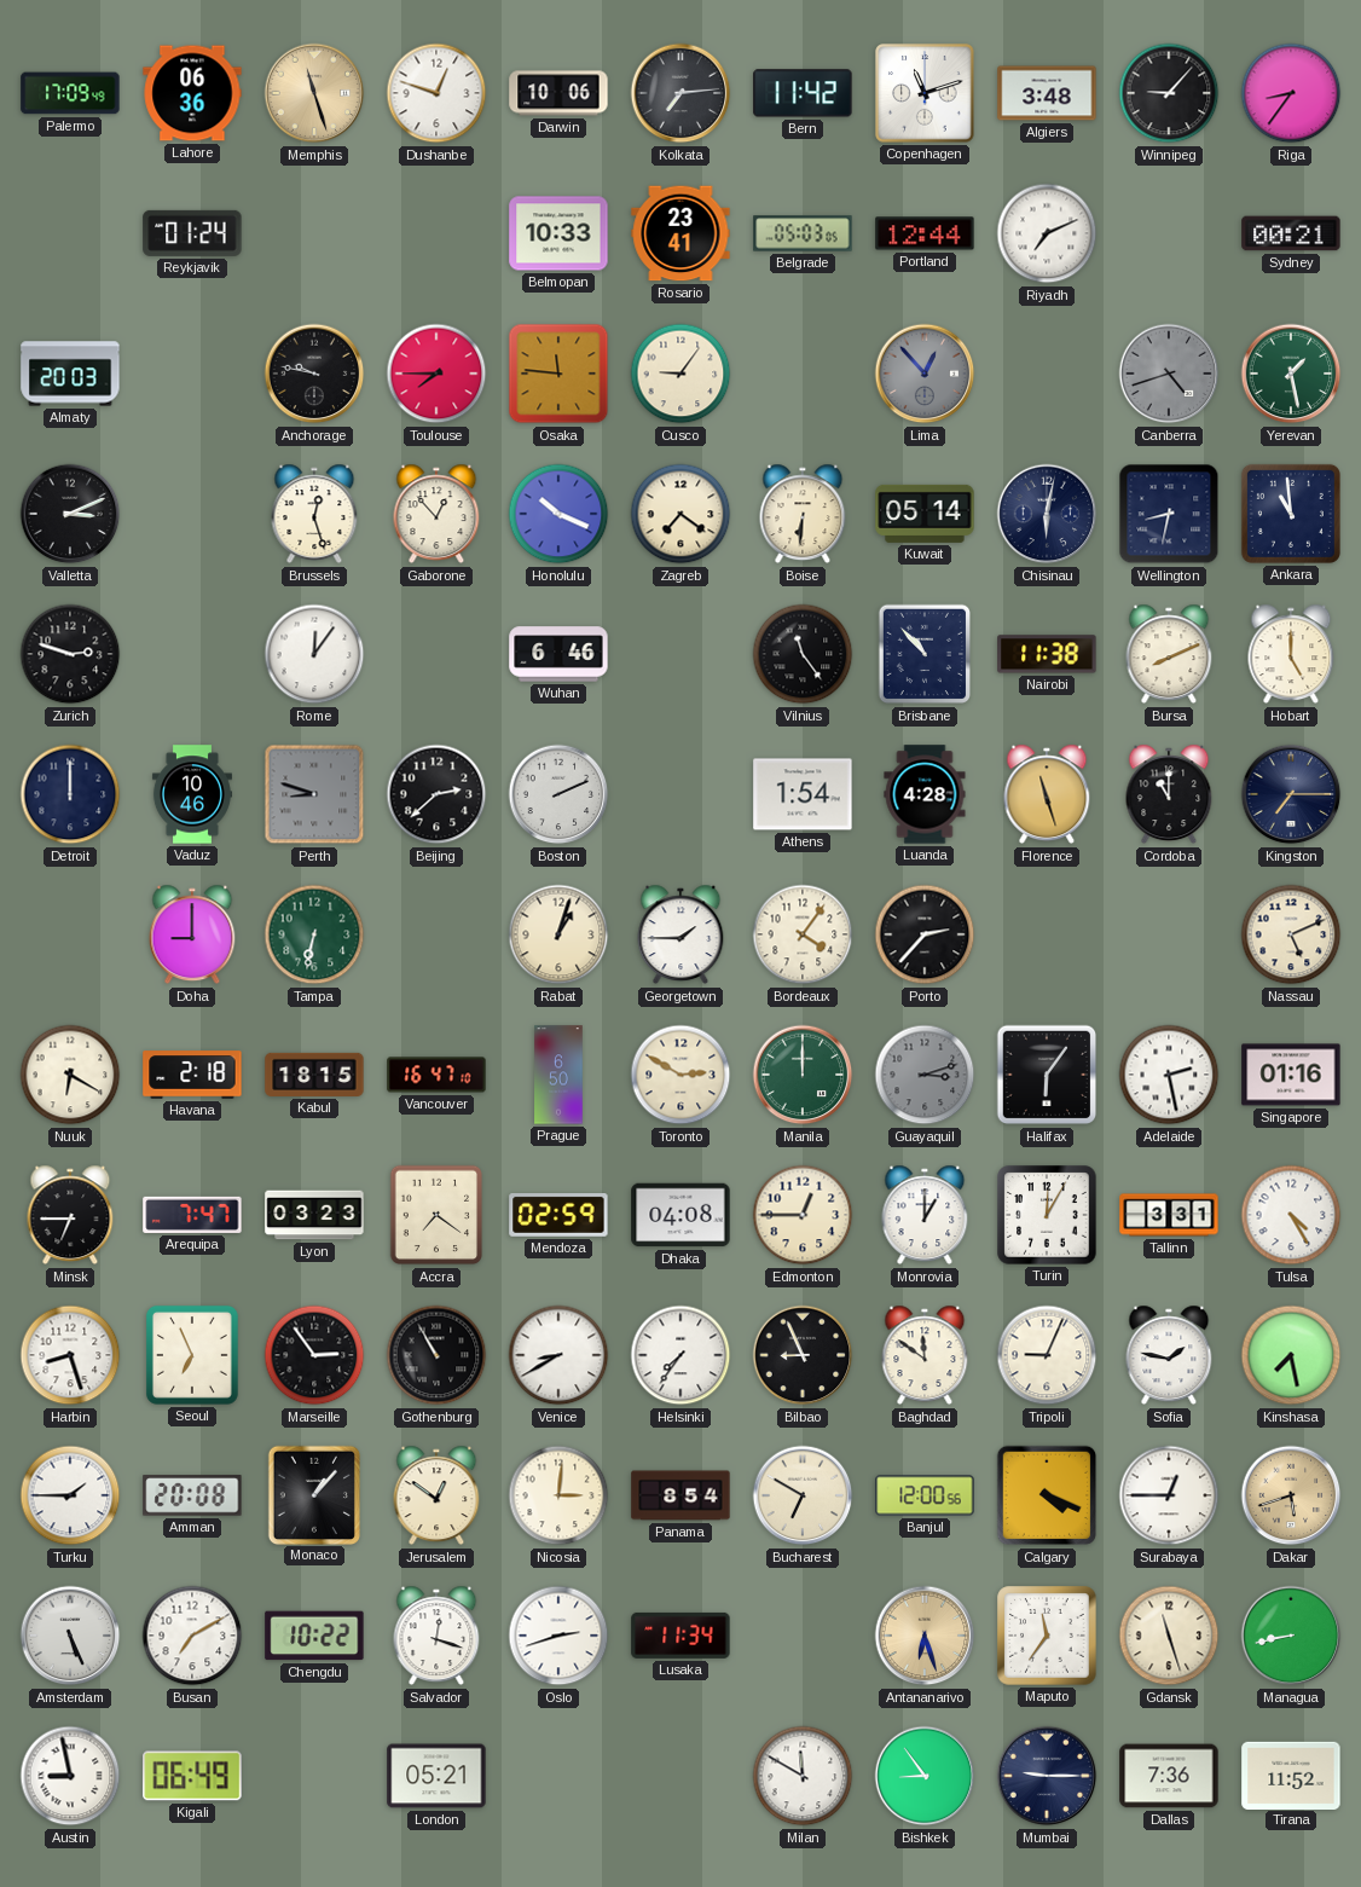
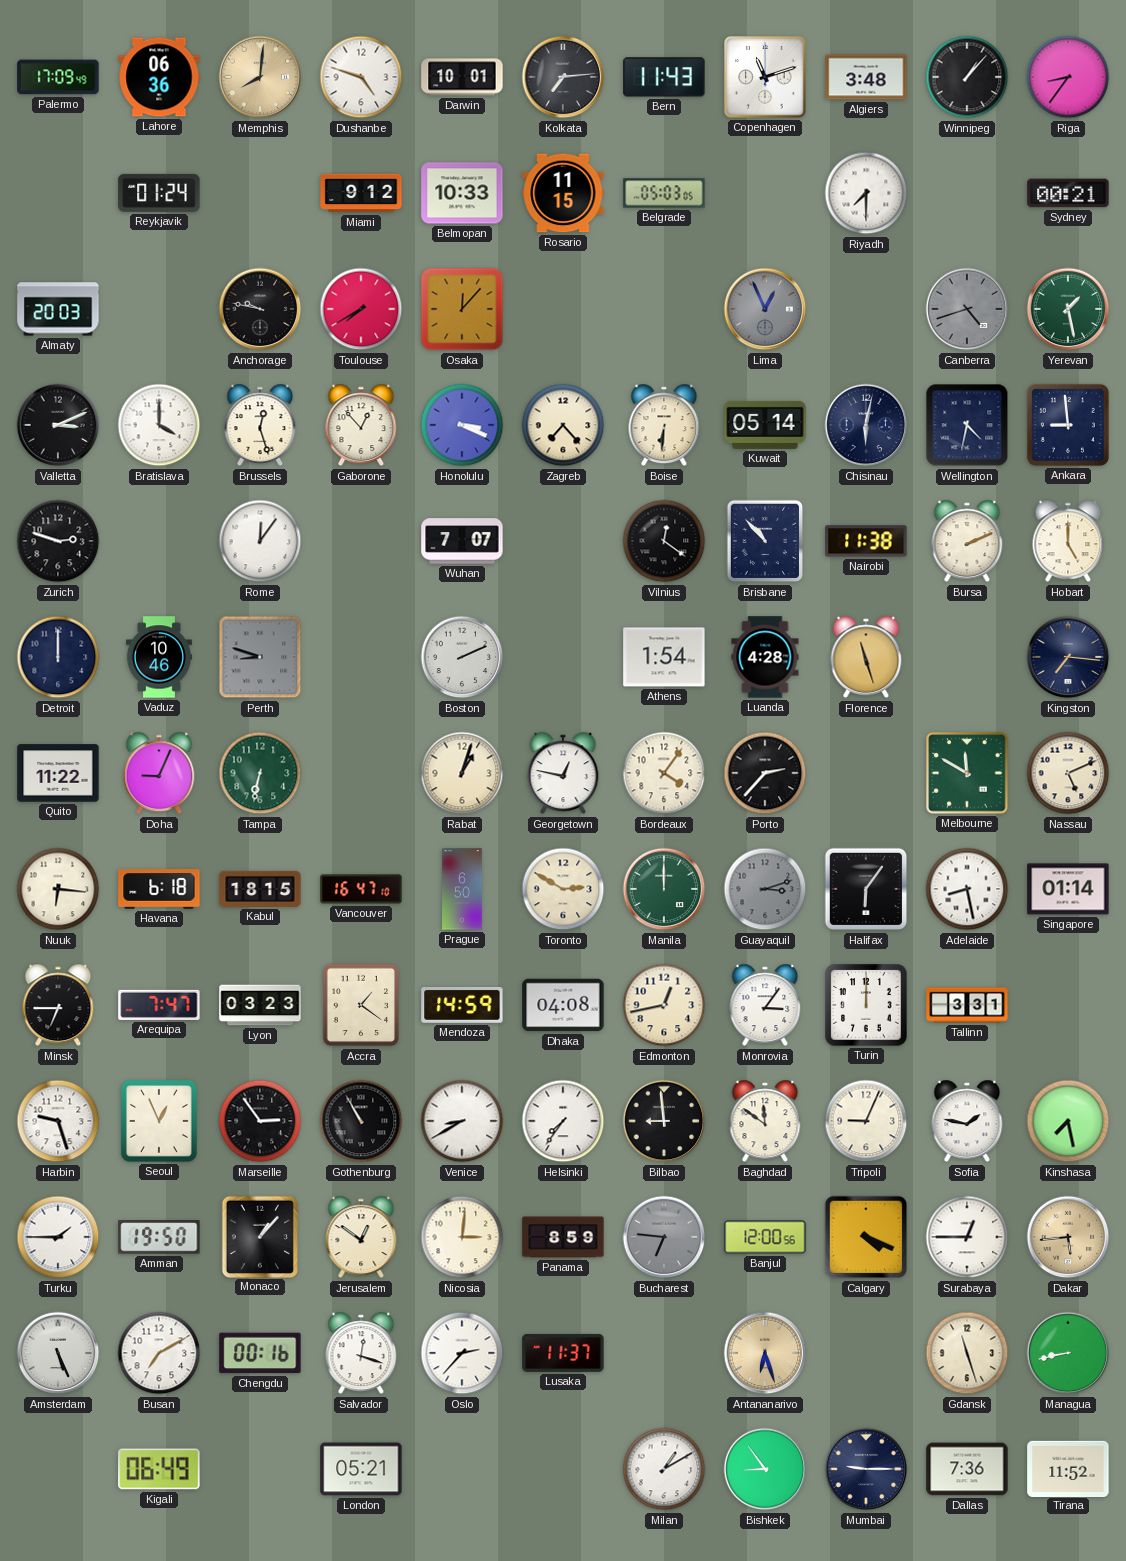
Memphis: 11:27 -> 8:01 (260, 77)
Dushanbe: 12:48 -> 4:48 (361, 77)
Darwin: 10:06 -> 10:01 (462, 77)
Bern: 11:42 -> 11:43 (664, 77)
Winnipeg: 9:07 -> 1:07 (967, 77)
Miami: none -> 9:12 (361, 193)
Rosario: 23:41 -> 11:15 (563, 193)
Portland: 12:44 -> none (925, 233)
Riyadh: 7:11 -> 7:30 (866, 193)
Toulouse: 7:45 -> 7:40 (361, 309)
Osaka: 11:46 -> 12:07 (462, 309)
Cusco: 9:06 -> none (680, 374)
Lima: 12:53 -> 12:56 (765, 309)
Bratislava: none -> 4:00 (159, 425)
Honolulu: 10:19 -> 3:19 (462, 425)
Zagreb: 7:21 -> 7:23 (563, 425)
Wellington: 8:32 -> 4:32 (967, 425)
Ankara: 10:59 -> 8:59 (1068, 425)
Wuhan: 6:46 -> 7:07 (462, 541)
Vilnius: 11:24 -> 12:21 (664, 541)
Bursa: 8:11 -> 2:11 (967, 541)
Beijing: 2:38 -> none (436, 794)
Cordoba: 11:00 -> none (1169, 794)
Kingston: 7:15 -> 7:16 (1068, 657)
Quito: none -> 11:22 (58, 773)
Doha: 9:00 -> 9:04 (159, 773)
Georgetown: 1:45 -> 12:47 (563, 773)
Melbourne: none -> 11:50 (967, 773)
Nuuk: 6:20 -> 6:16 (58, 889)
Havana: 2:18 -> 6:18 (159, 889)
Adelaide: 2:28 -> 8:28 (967, 889)
Singapore: 01:16 -> 01:14 (1068, 889)
Accra: 7:21 -> 1:21 (360, 1005)
Mendoza: 02:59 -> 14:59 (462, 1006)
Edmonton: 12:45 -> 12:43 (664, 1005)
Monrovia: 1:00 -> 3:06 (765, 1005)
Turin: 12:05 -> 12:00 (866, 1005)
Tulsa: 4:25 -> none (1291, 1215)
Harbin: 8:27 -> 9:27 (58, 1121)
Seoul: 6:56 -> 12:56 (159, 1121)
Bilbao: 8:56 -> 8:59 (664, 1121)
Amman: 20:08 -> 19:50 (159, 1237)
Panama: 8:54 -> 8:59 (563, 1237)
Bucharest: 6:50 -> 6:46 (664, 1237)
Bucharest dial: cream -> grey (664, 1237)
Dakar: 5:42 -> 5:44 (1068, 1237)
Chengdu: 10:22 -> 00:16 (260, 1353)
Oslo: 2:42 -> 2:37 (462, 1353)
Lusaka: 11:34 -> 11:37 (563, 1353)
Maputo: 11:36 -> none (1047, 1636)
Austin: 8:58 -> none (70, 1776)
Milan: 11:50 -> 1:10 (664, 1469)
